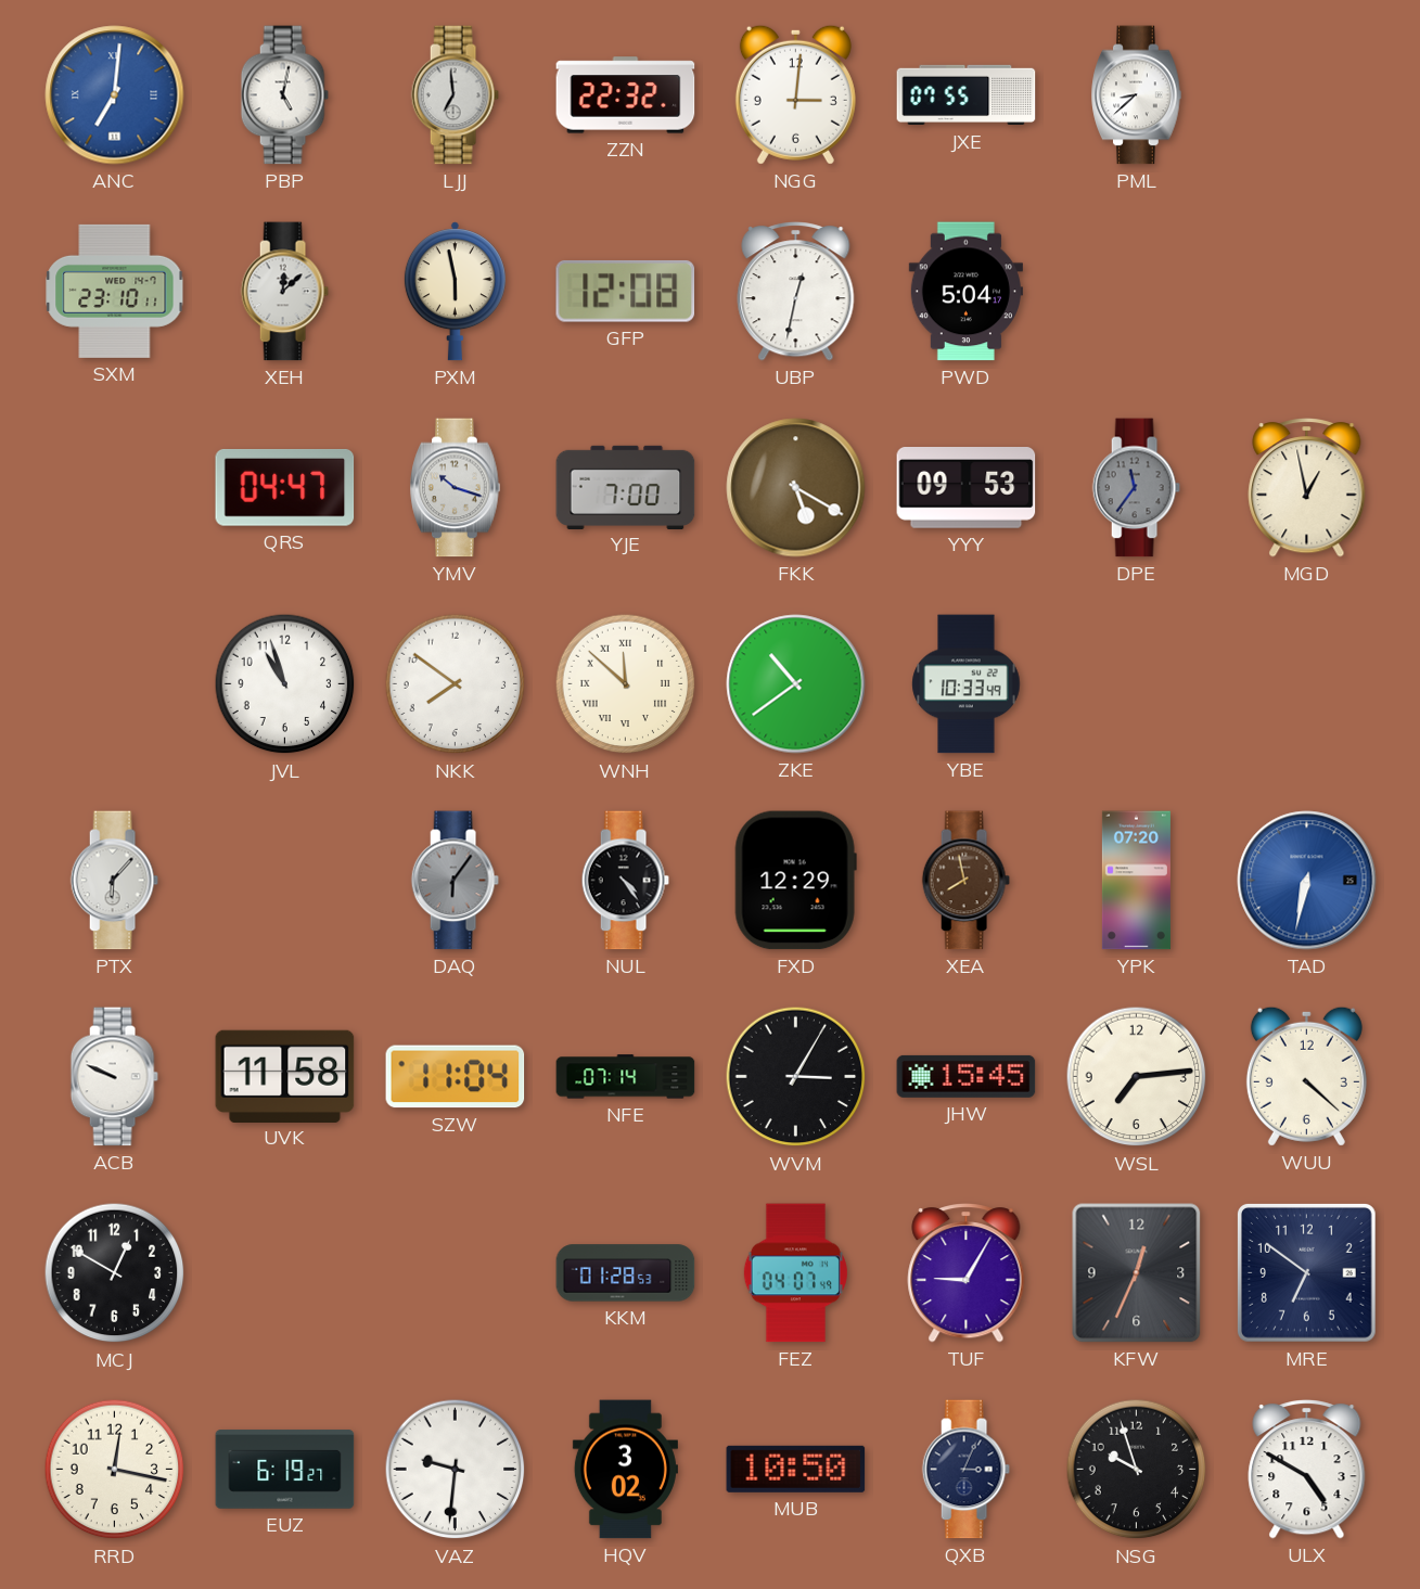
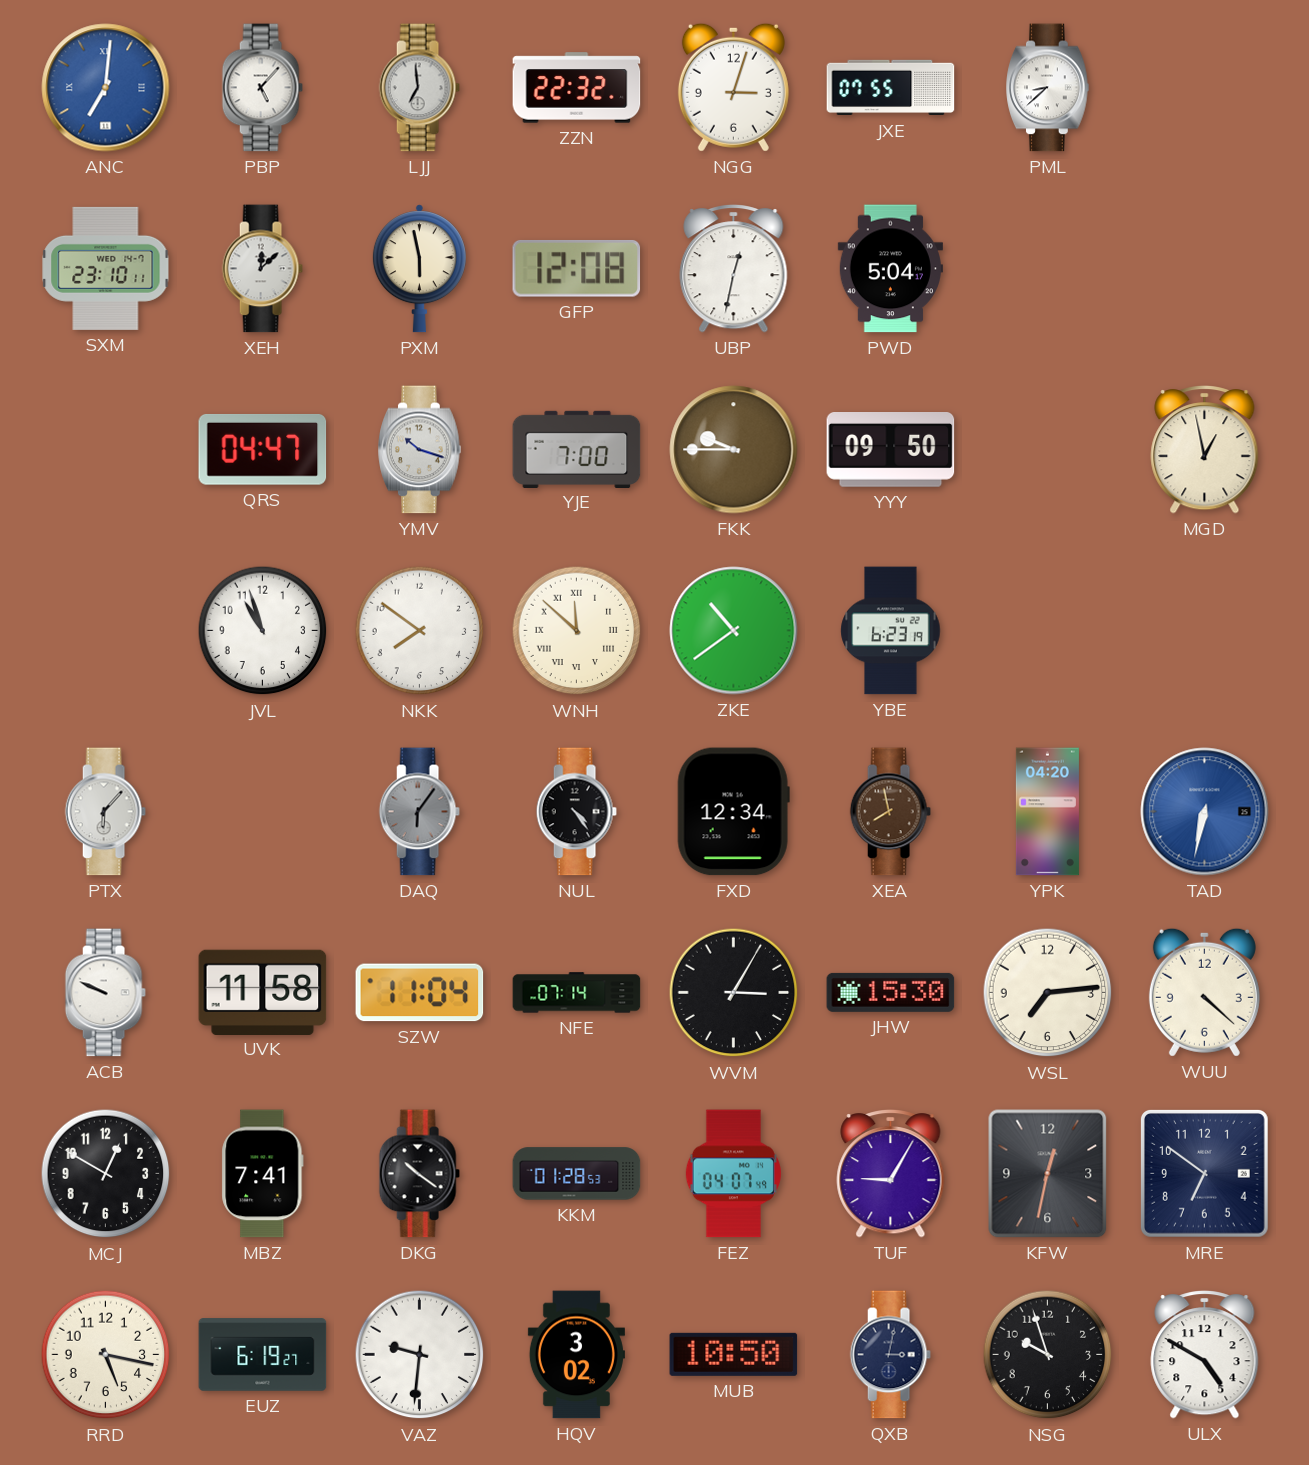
PBP: 5:02 -> 5:07 (262, 88)
NGG: 3:01 -> 3:03 (733, 87)
FKK: 5:20 -> 9:45 (734, 450)
YYY: 09:53 -> 09:50 (891, 450)
DPE: 11:36 -> none (1136, 488)
YBE: 10:33 -> 6:23 (891, 631)
FXD: 12:29 -> 12:34 (733, 812)
YPK: 07:20 -> 04:20 (1047, 812)
JHW: 15:45 -> 15:30 (891, 992)
MBZ: none -> 7:41 (263, 1174)
DKG: none -> 10:21 (419, 1174)
KFW: 12:34 -> 12:32 (1048, 1174)
RRD: 12:17 -> 5:17 (106, 1355)
QXB: 3:04 -> 3:02 (890, 1355)
